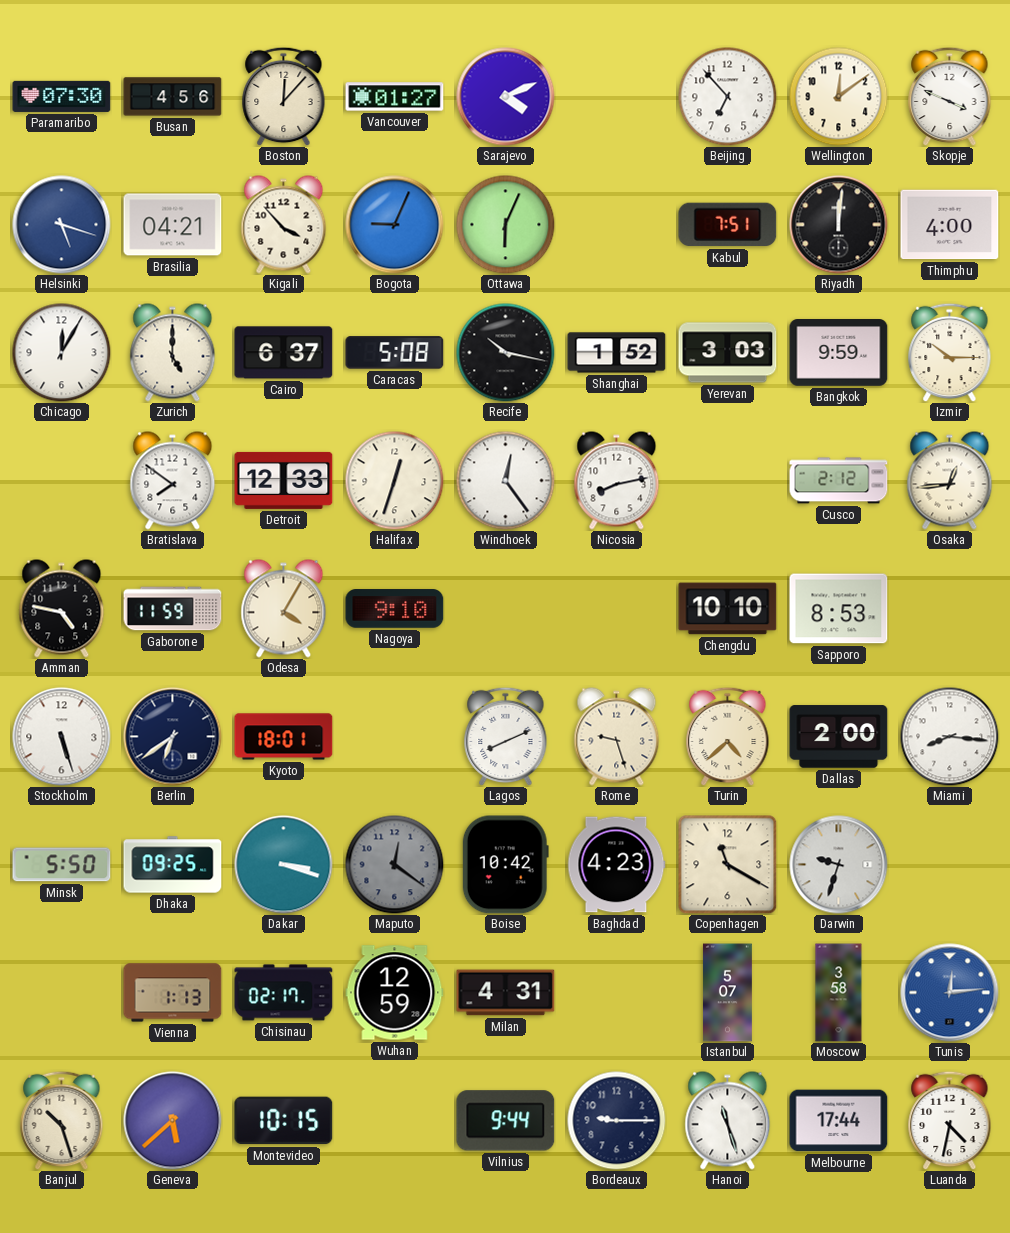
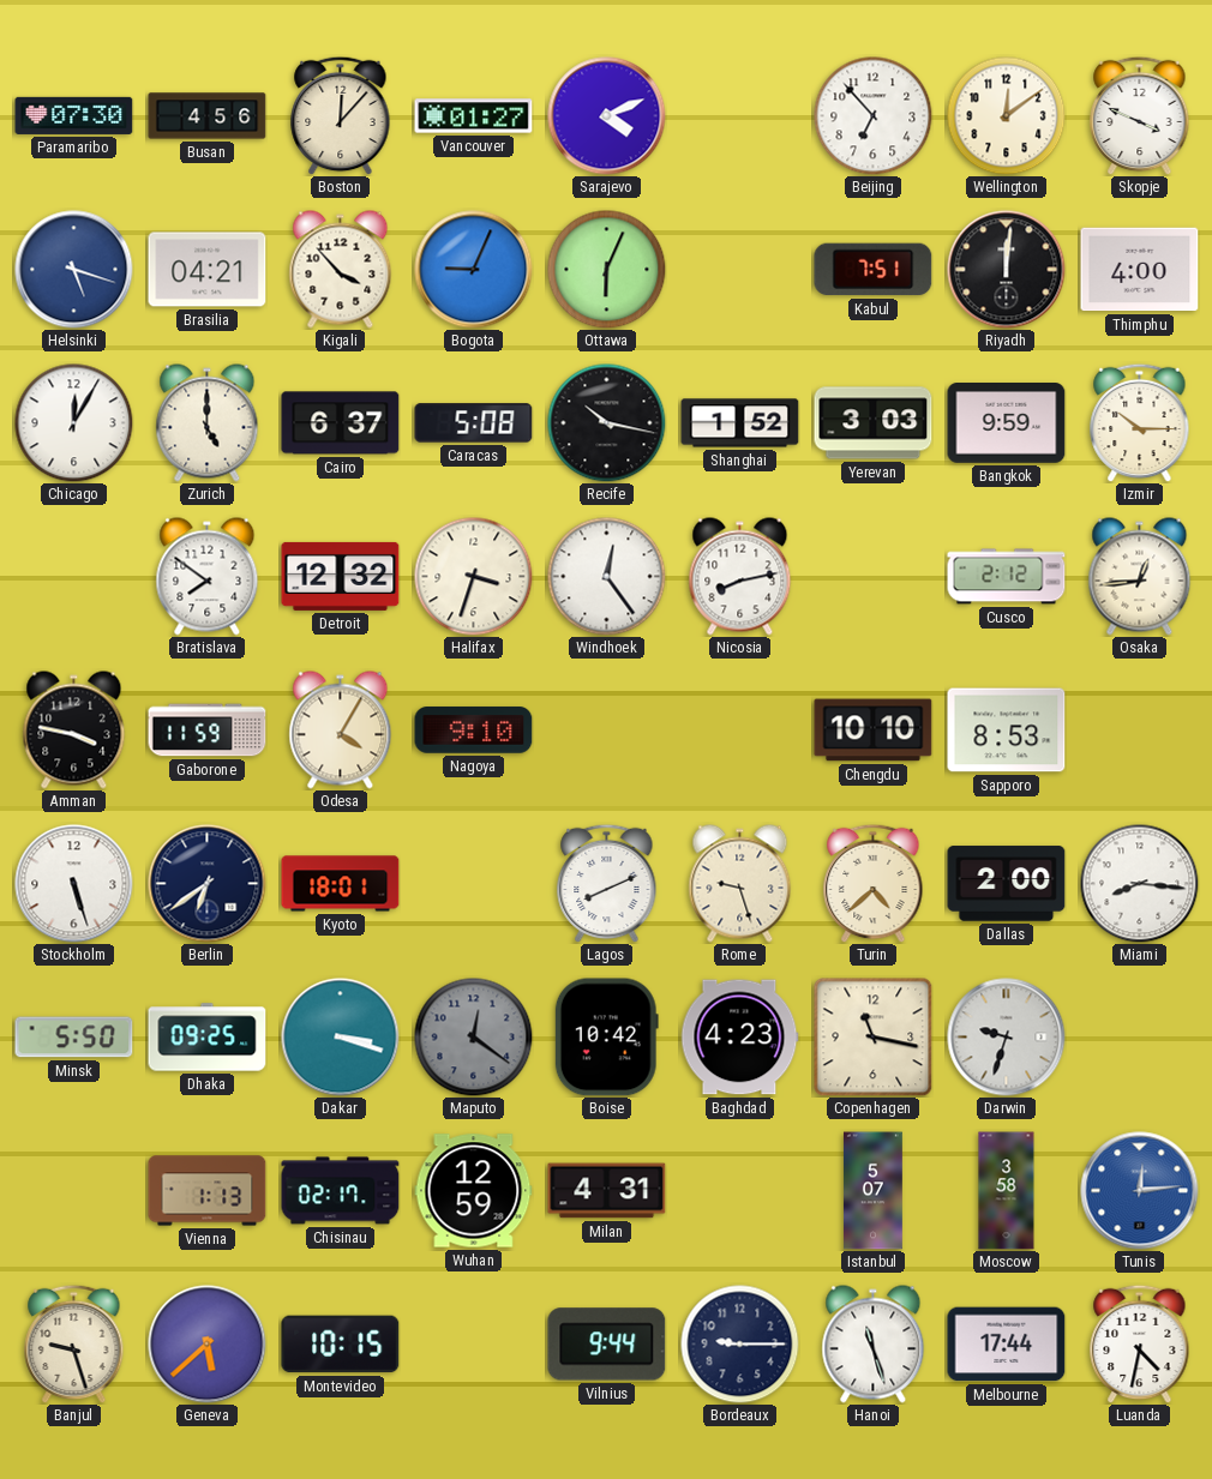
Detroit: 12:33 -> 12:32 (341, 576)
Halifax: 12:33 -> 3:33 (474, 577)
Amman: 4:47 -> 3:47 (74, 731)
Copenhagen: 11:20 -> 11:17 (874, 1038)
Banjul: 10:27 -> 9:27 (74, 1343)
